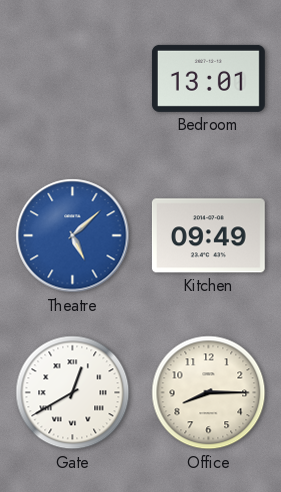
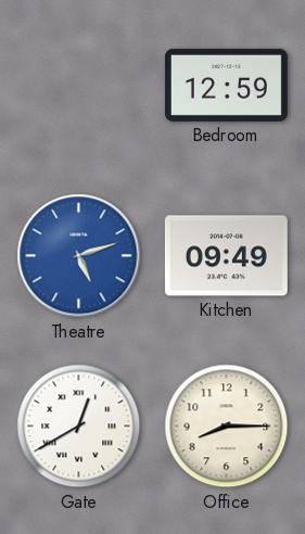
Bedroom: 13:01 -> 12:59 (226, 85)
Theatre: 5:08 -> 5:12 (79, 256)
